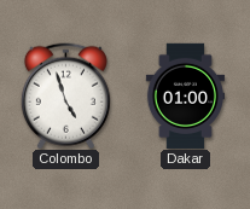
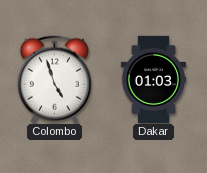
Dakar: 01:00 -> 01:03 (153, 79)
